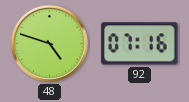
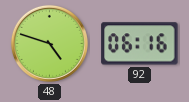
92: 07:16 -> 06:16 (140, 44)
